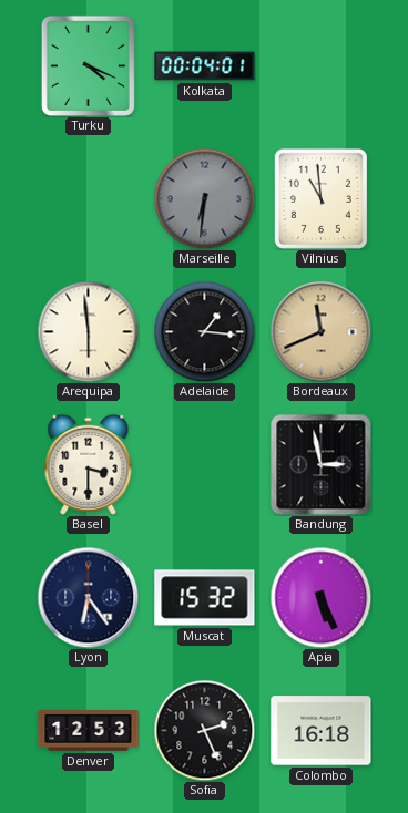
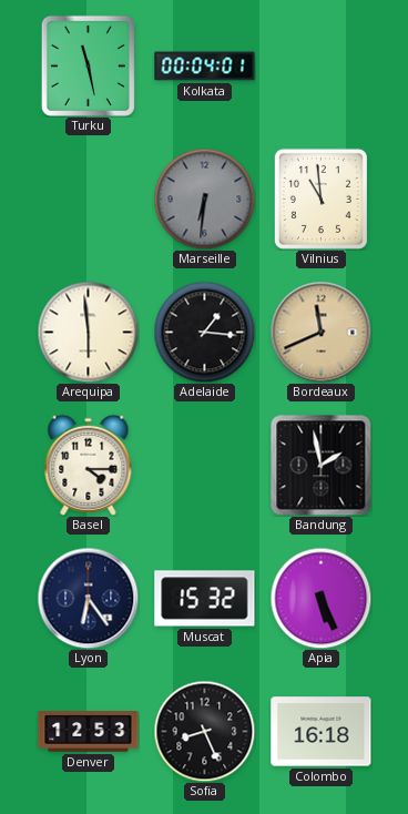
Turku: 4:19 -> 11:28 (88, 65)
Basel: 3:30 -> 4:15 (89, 465)
Bandung: 2:58 -> 1:58 (320, 465)
Sofia: 2:26 -> 8:26 (204, 731)
